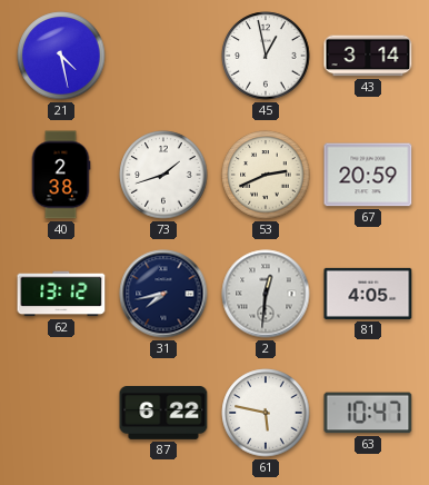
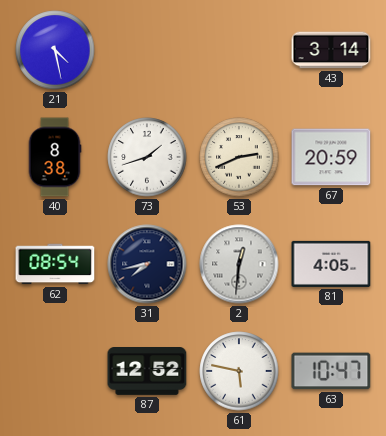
45: 12:58 -> none (266, 56)
40: 2:38 -> 8:38 (55, 157)
62: 13:12 -> 08:54 (55, 264)
87: 6:22 -> 12:52 (147, 372)
